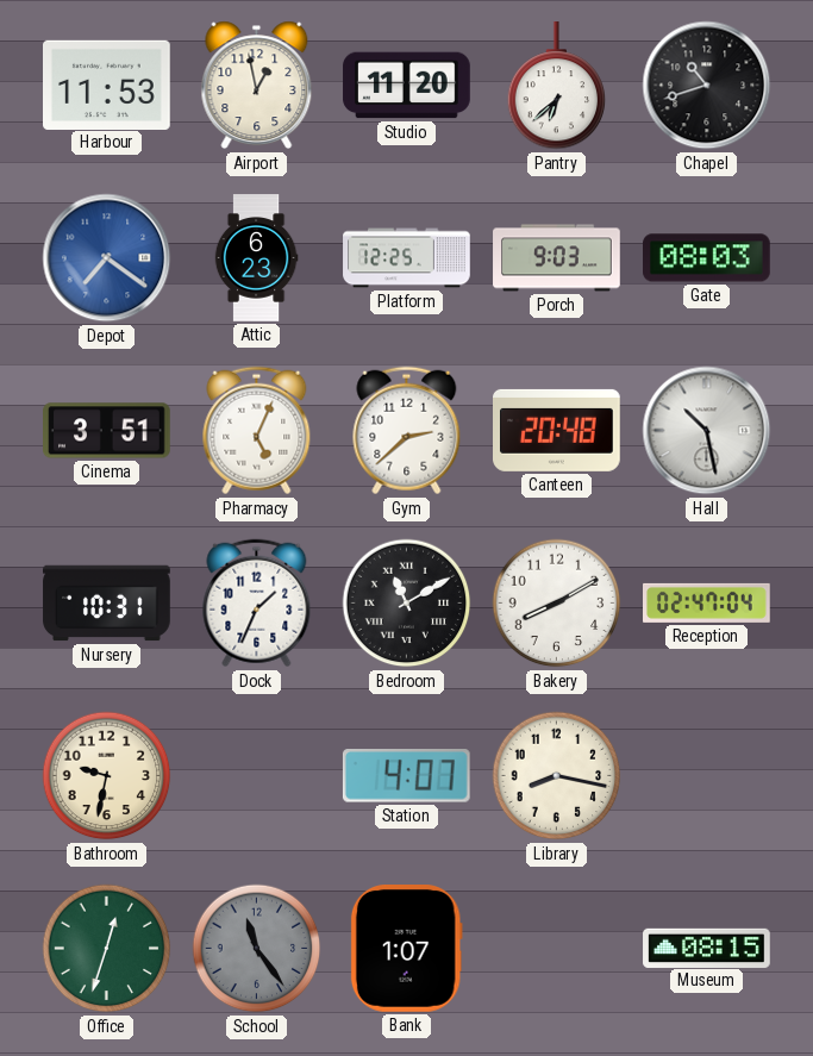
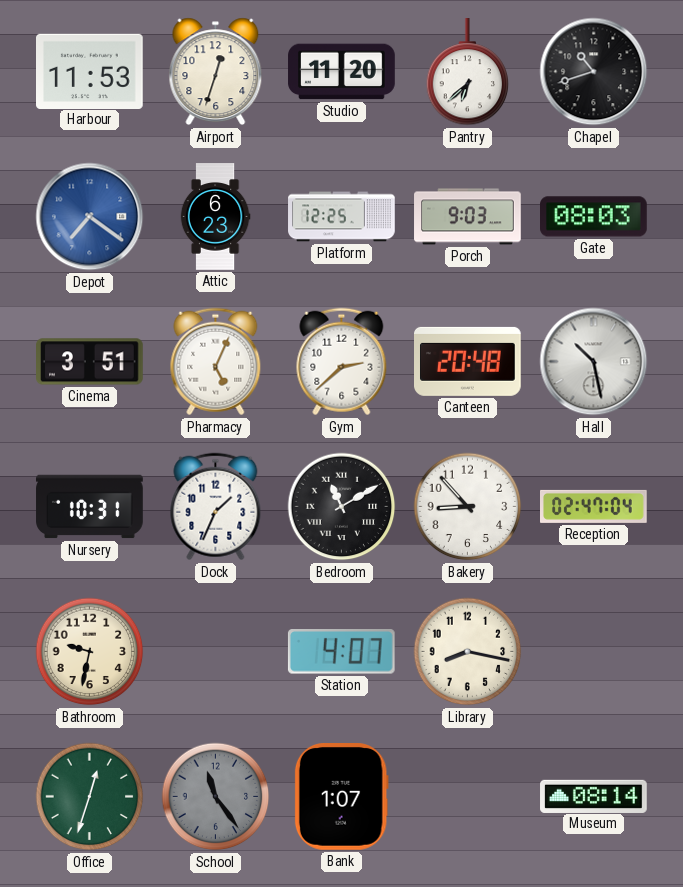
Airport: 12:58 -> 12:33 (216, 72)
Bakery: 8:10 -> 8:53 (468, 507)
Museum: 08:15 -> 08:14 (594, 796)
